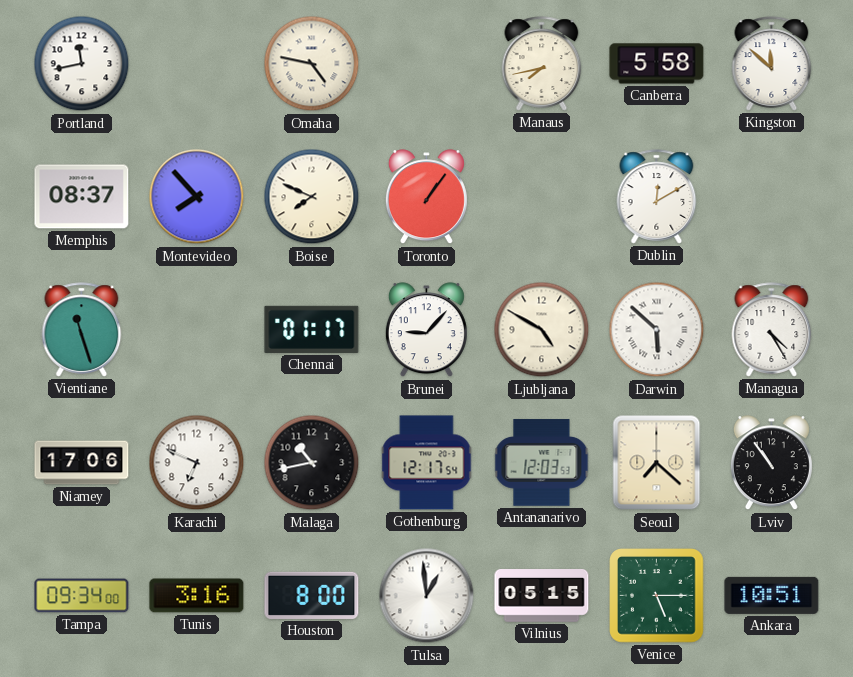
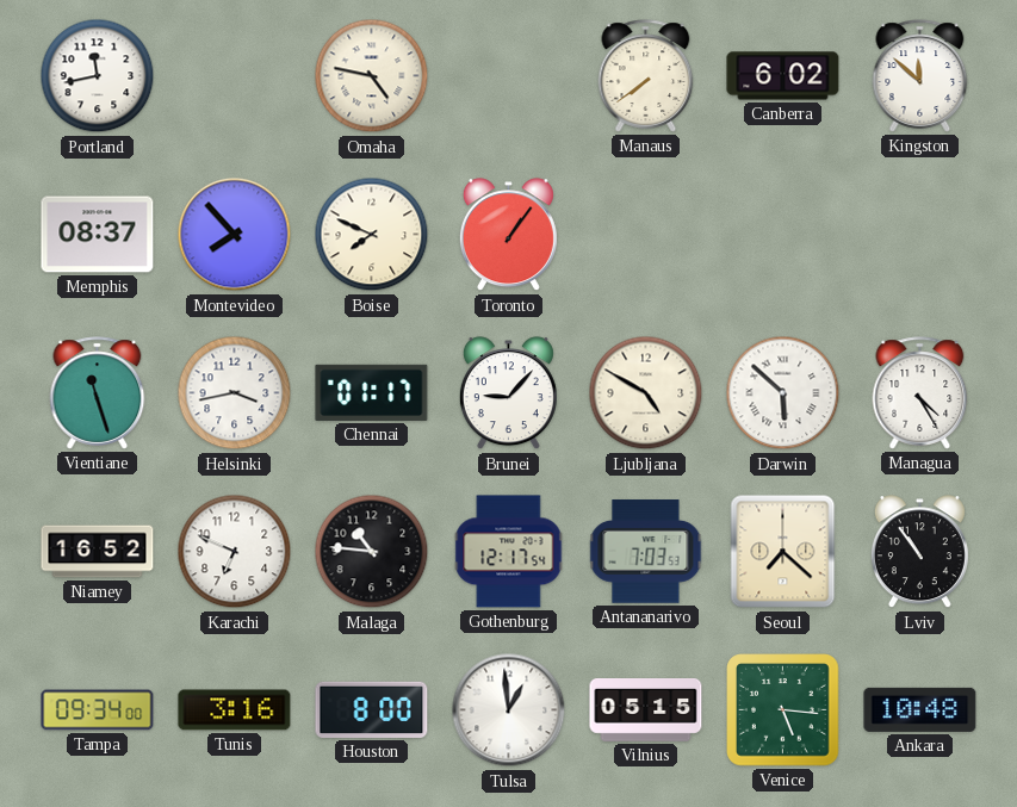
Manaus: 7:43 -> 7:39 (646, 76)
Canberra: 5:58 -> 6:02 (783, 76)
Dublin: 12:10 -> none (657, 197)
Helsinki: none -> 3:43 (235, 393)
Niamey: 17:06 -> 16:52 (98, 552)
Malaga: 10:43 -> 10:46 (372, 552)
Antananarivo: 12:03 -> 7:03 (646, 552)
Venice: 5:15 -> 5:16 (783, 710)
Ankara: 10:51 -> 10:48 (920, 709)
